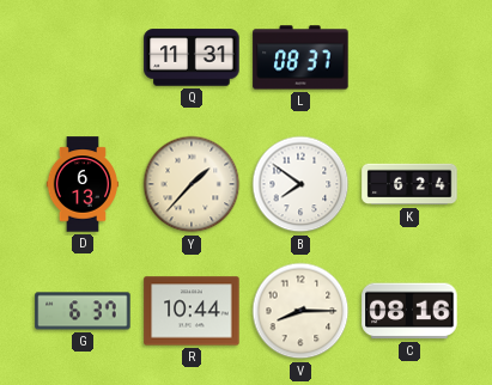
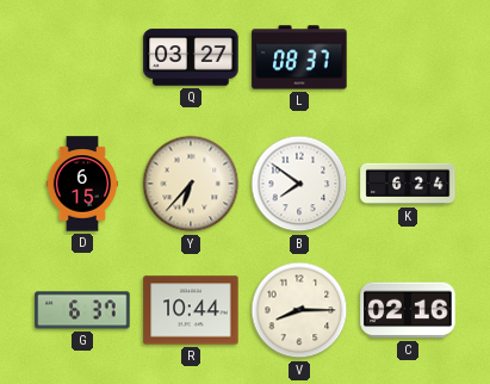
Q: 11:31 -> 03:27 (191, 57)
D: 6:13 -> 6:15 (82, 184)
Y: 1:37 -> 6:37 (191, 184)
C: 08:16 -> 02:16 (408, 310)
